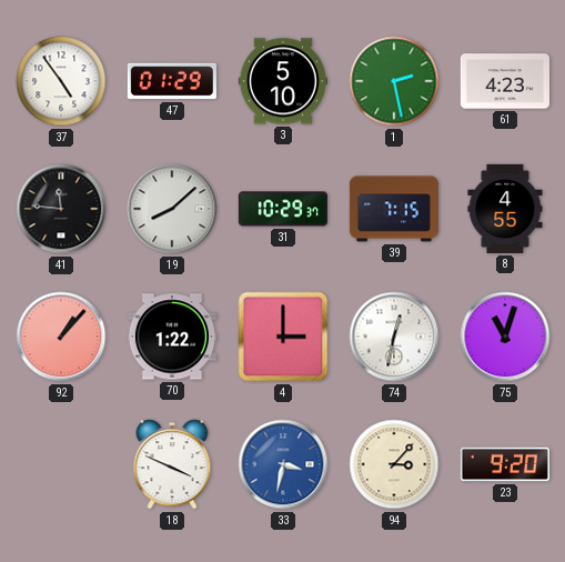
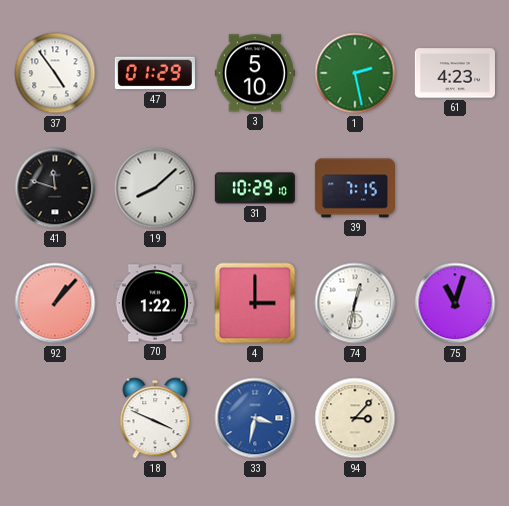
41: 11:46 -> 11:48 (55, 188)
31: 10:29:37 -> 10:29:10 (255, 188)
8: 4:55 -> none (505, 209)
23: 9:20 -> none (505, 464)
